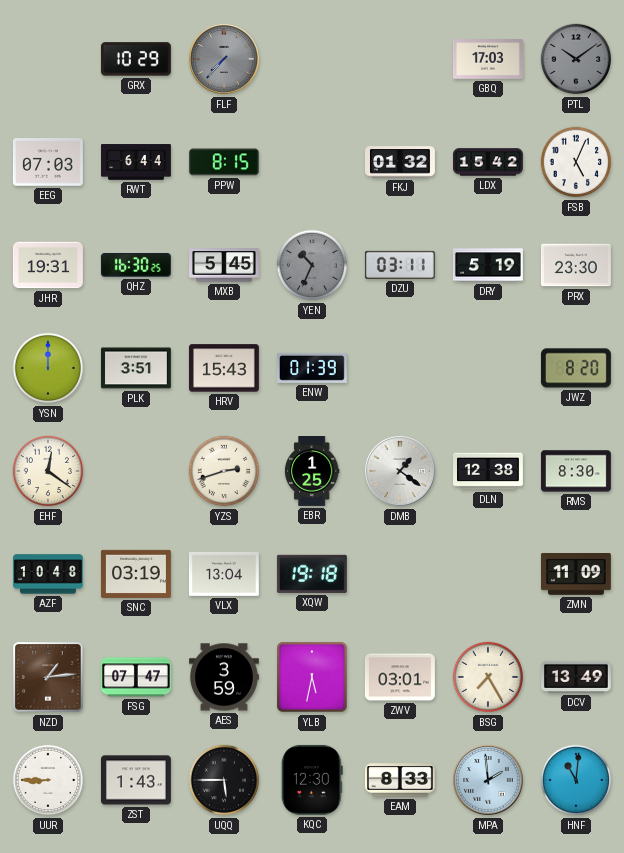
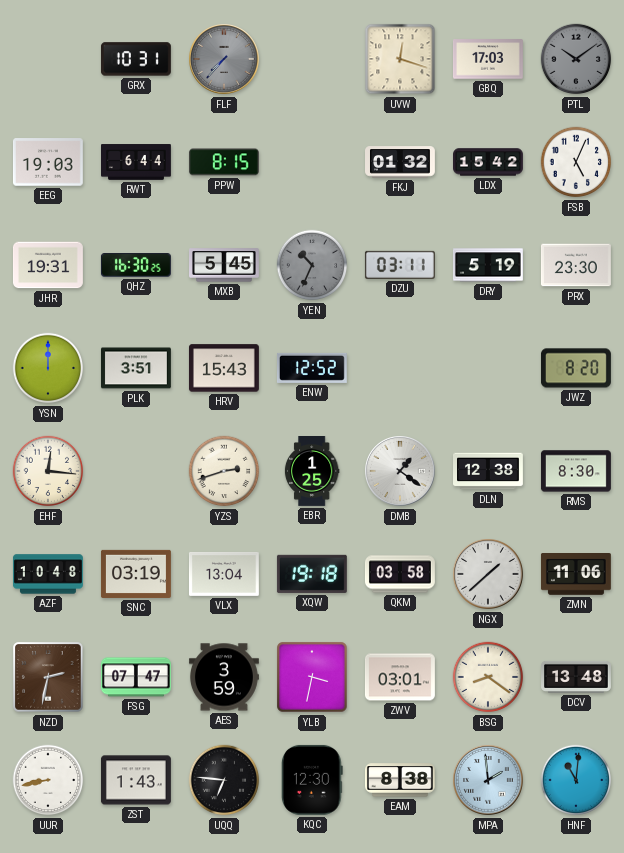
GRX: 10:29 -> 10:31 (136, 59)
UVW: none -> 12:18 (400, 59)
EEG: 07:03 -> 19:03 (48, 162)
ENW: 01:39 -> 12:52 (312, 368)
EHF: 12:21 -> 12:16 (48, 471)
QKM: none -> 03:58 (400, 574)
NGX: none -> 1:38 (488, 574)
ZMN: 11:09 -> 11:06 (576, 575)
NZD: 1:14 -> 2:32 (48, 677)
YLB: 5:32 -> 3:32 (312, 677)
BSG: 7:25 -> 8:21 (488, 677)
DCV: 13:49 -> 13:48 (577, 677)
UUR: 8:45 -> 8:43 (48, 780)
UQQ: 5:45 -> 6:46 (224, 780)
EAM: 8:33 -> 8:38 (401, 780)
